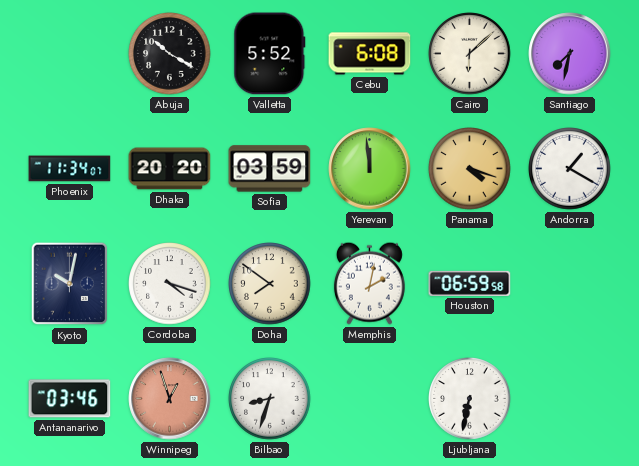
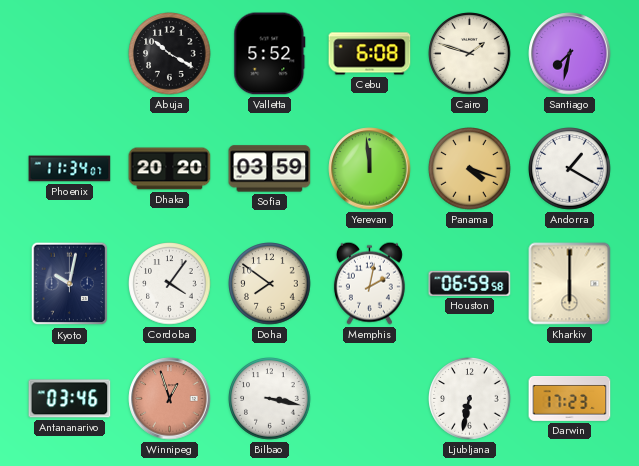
Cairo: 6:08 -> 1:48 (470, 54)
Cordoba: 4:18 -> 4:06 (170, 284)
Kharkiv: none -> 6:00 (570, 284)
Bilbao: 8:33 -> 3:17 (270, 399)
Darwin: none -> 17:23 (570, 399)
